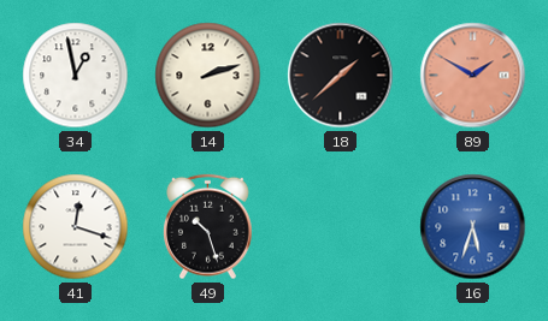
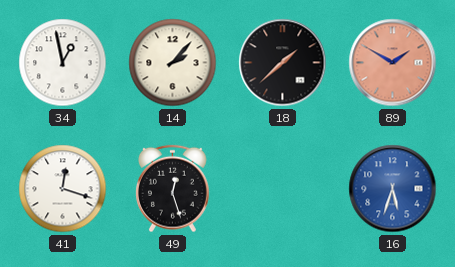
14: 2:12 -> 2:07 (173, 63)
49: 10:27 -> 12:27 (173, 189)
